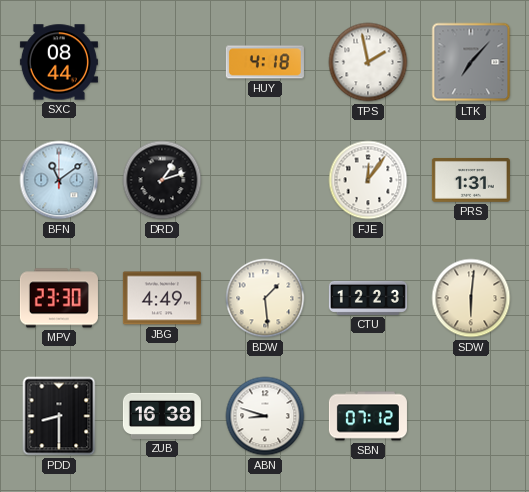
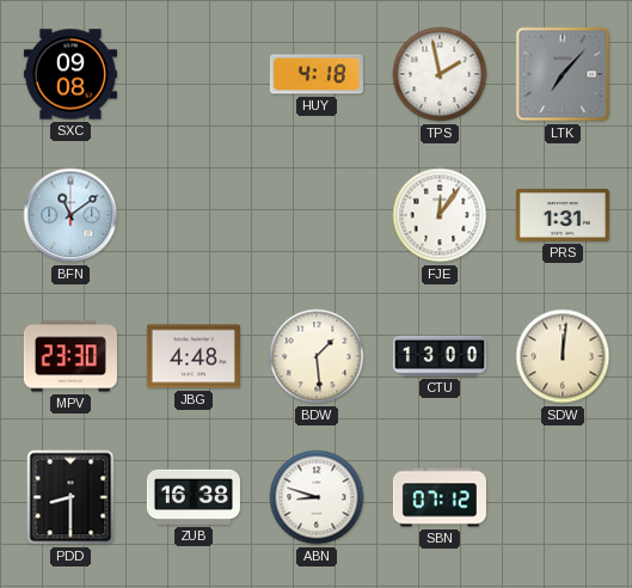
SXC: 08:44 -> 09:08 (70, 74)
DRD: 1:12 -> none (162, 180)
JBG: 4:49 -> 4:48 (194, 356)
CTU: 12:23 -> 13:00 (440, 356)
SDW: 6:01 -> 12:01 (563, 356)
